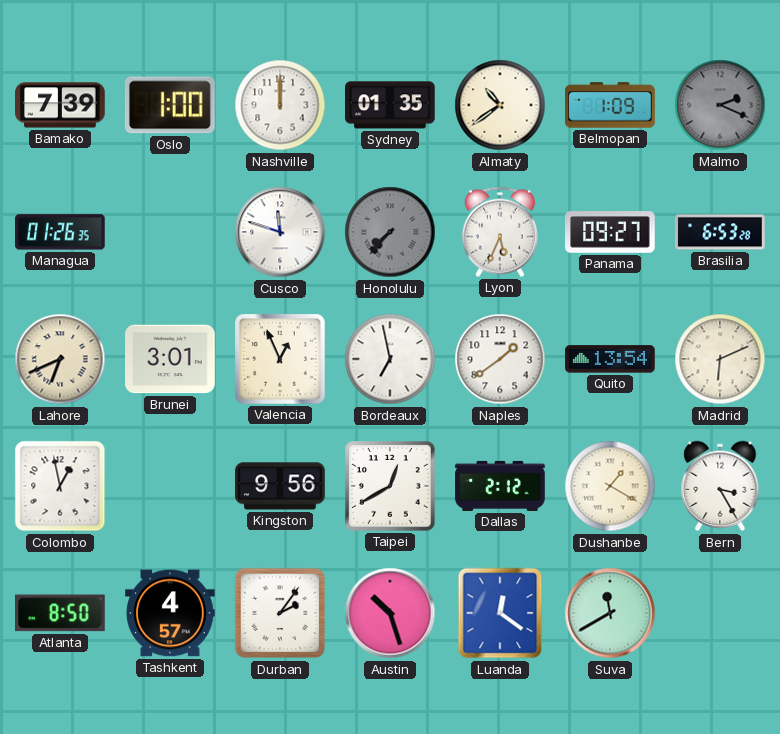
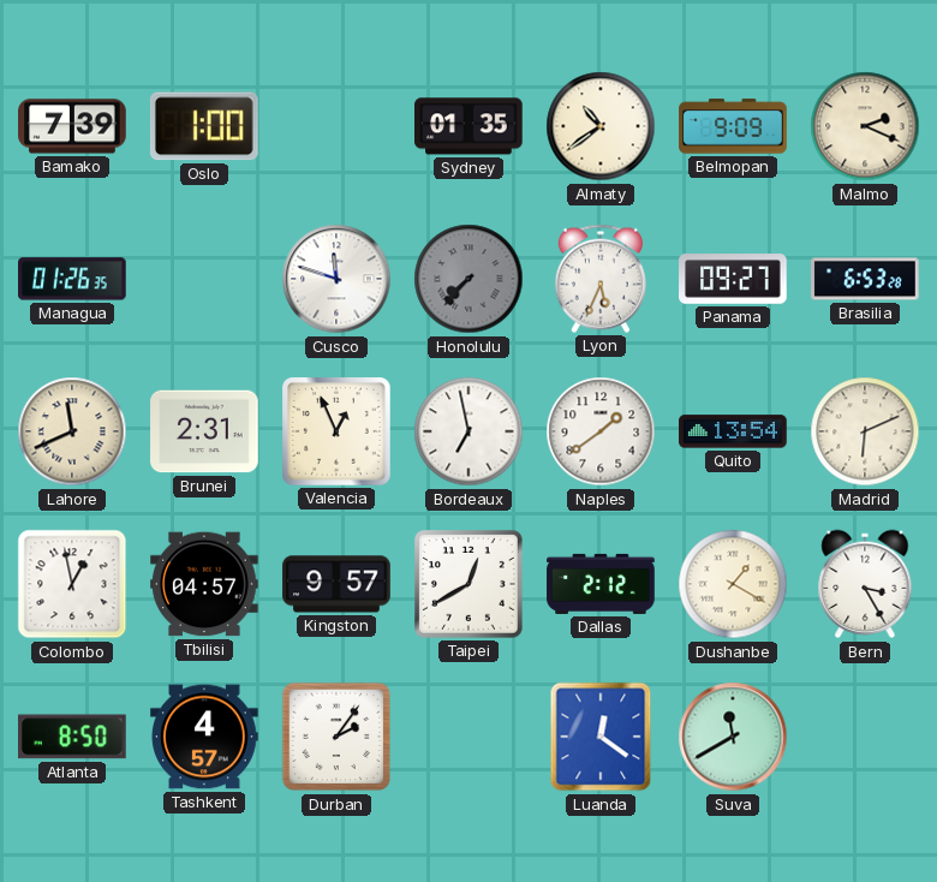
Nashville: 12:00 -> none (280, 105)
Belmopan: 1:09 -> 9:09 (733, 126)
Malmo dial: grey -> cream (865, 126)
Lahore: 6:41 -> 11:41 (72, 431)
Brunei: 3:01 -> 2:31 (204, 431)
Tbilisi: none -> 04:57 (204, 584)
Kingston: 9:56 -> 9:57 (336, 584)
Austin: 10:27 -> none (390, 613)
